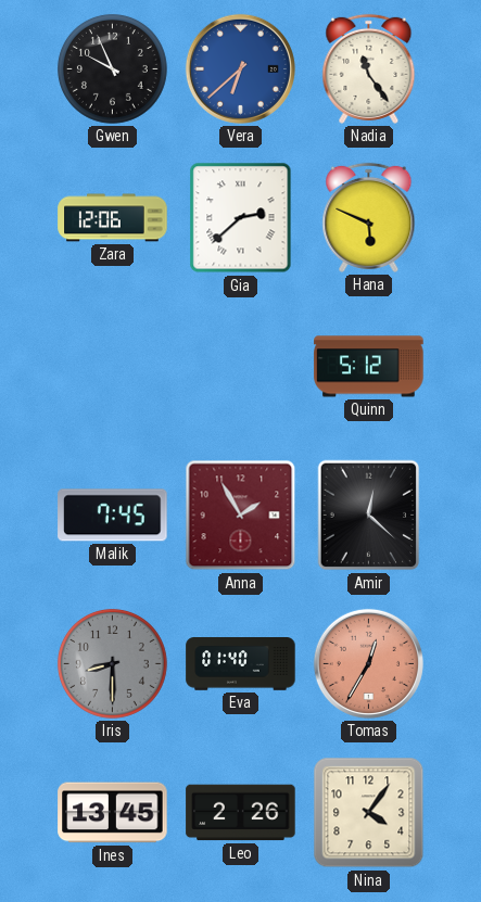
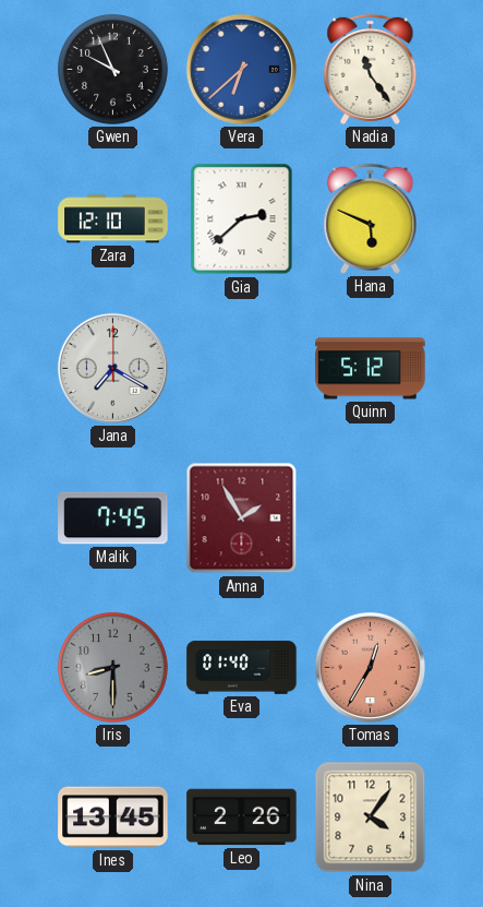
Zara: 12:06 -> 12:10 (113, 219)
Jana: none -> 7:20 (112, 368)
Amir: 12:22 -> none (369, 516)
